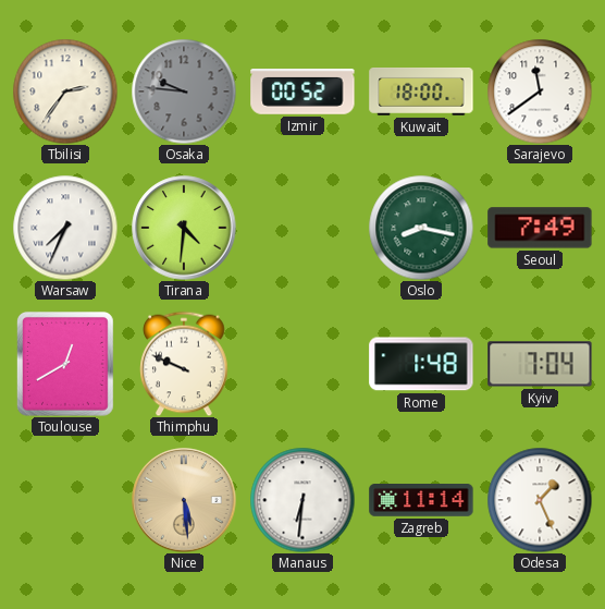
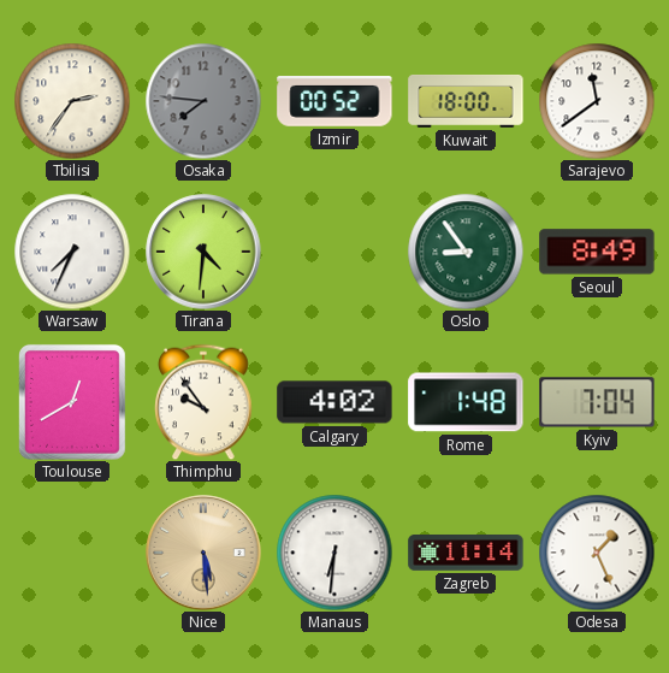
Osaka: 9:46 -> 7:46 (203, 101)
Oslo: 8:17 -> 8:54 (466, 252)
Seoul: 7:49 -> 8:49 (597, 252)
Thimphu: 9:49 -> 9:54 (203, 402)
Calgary: none -> 4:02 (334, 402)
